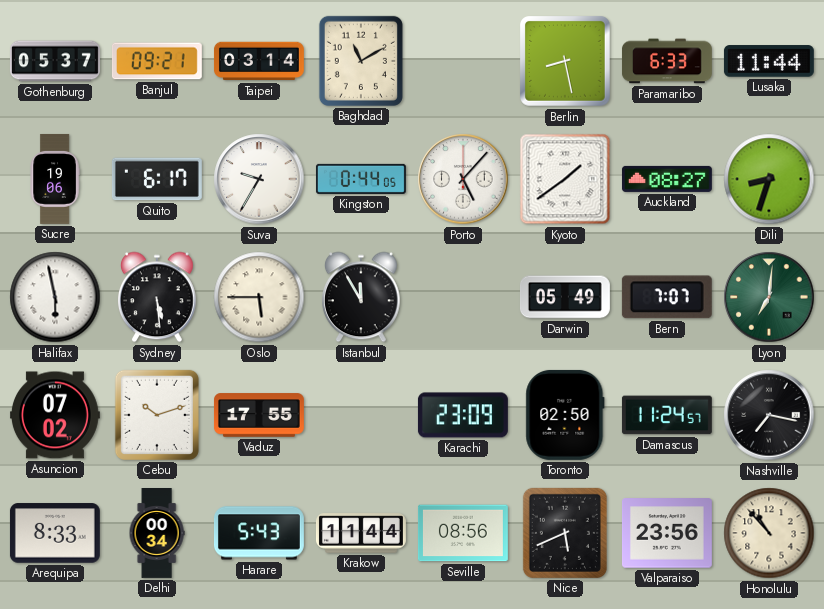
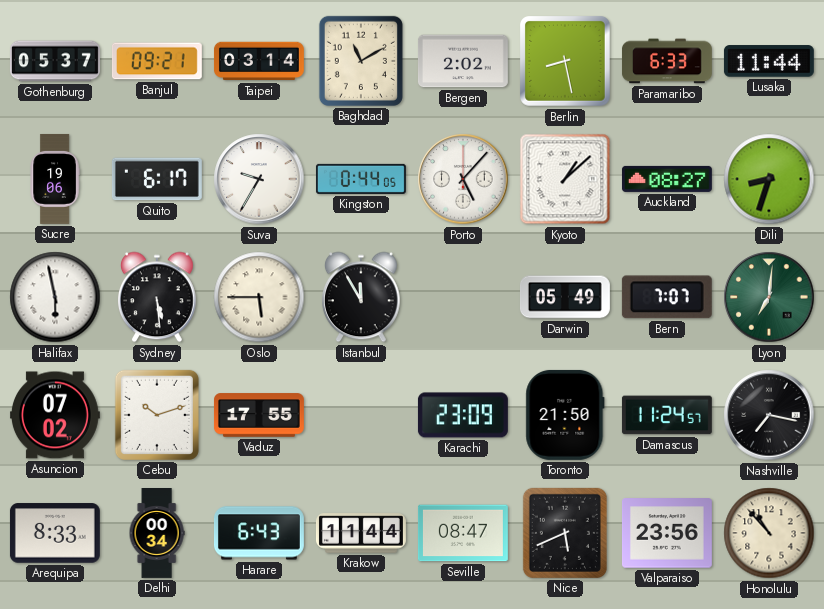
Bergen: none -> 2:02 (463, 61)
Kyoto: 1:39 -> 1:08 (565, 179)
Toronto: 02:50 -> 21:50 (565, 415)
Harare: 5:43 -> 6:43 (259, 533)
Seville: 08:56 -> 08:47 (463, 533)
